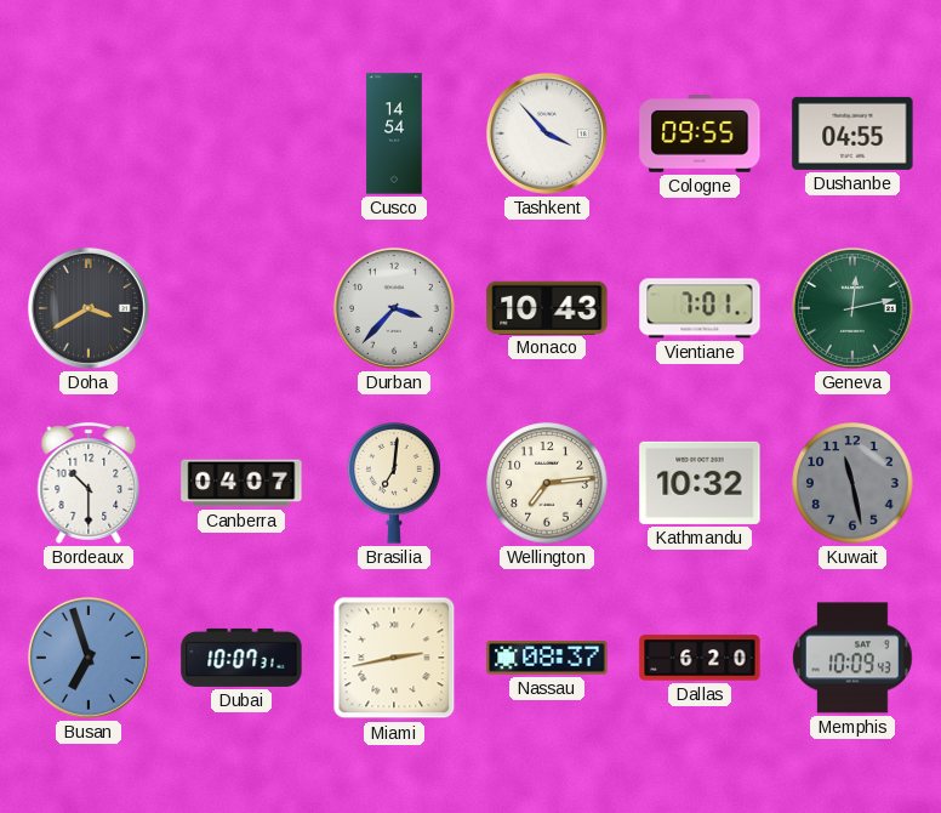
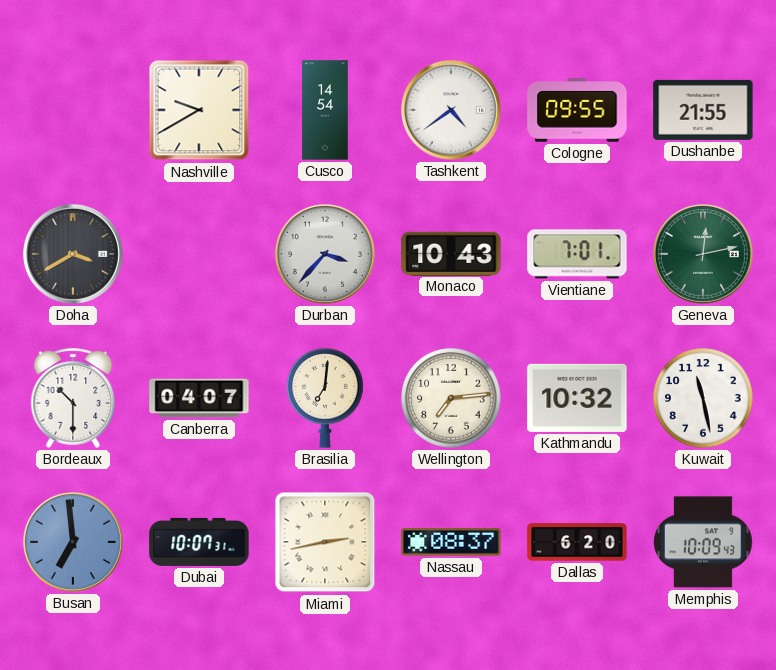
Nashville: none -> 9:40 (199, 110)
Tashkent: 3:53 -> 4:39 (451, 110)
Dushanbe: 04:55 -> 21:55 (703, 110)
Kuwait dial: grey -> white (703, 398)
Busan: 6:57 -> 6:59 (73, 542)
